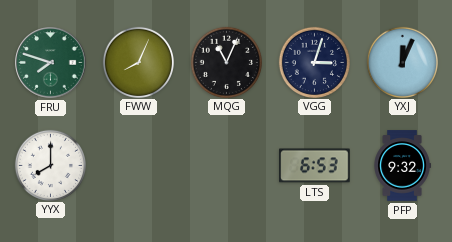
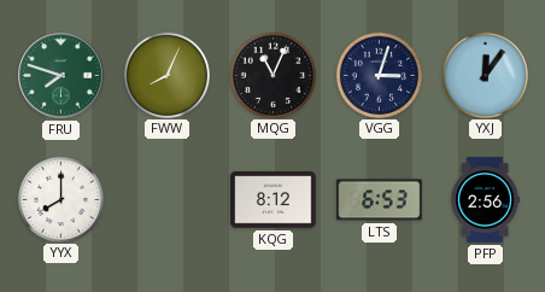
YXJ: 12:04 -> 12:06 (485, 75)
KQG: none -> 8:12 (274, 200)
PFP: 9:32 -> 2:56 (485, 200)
